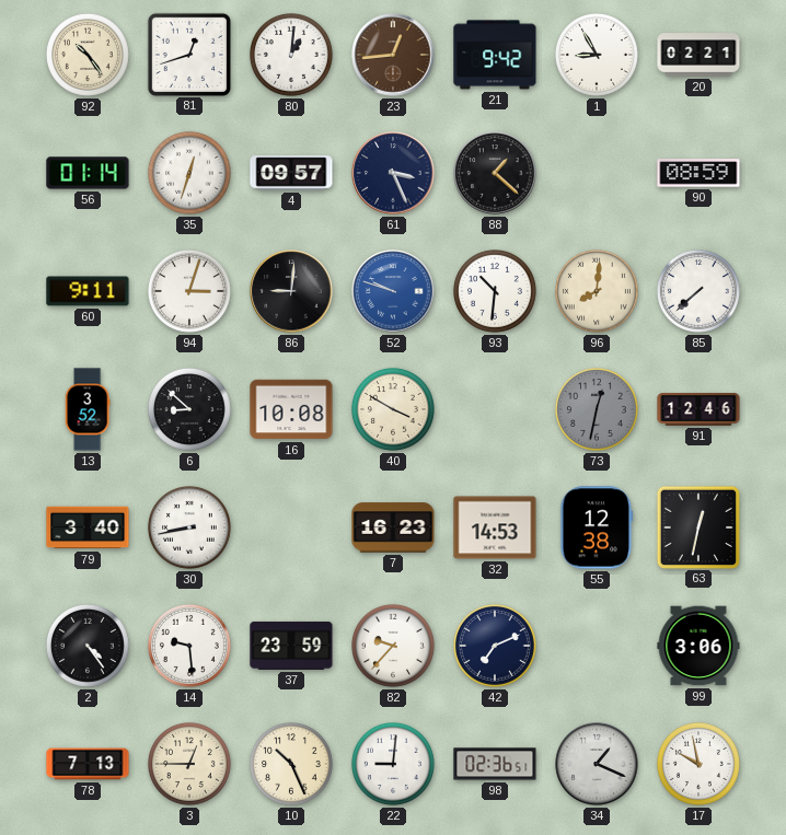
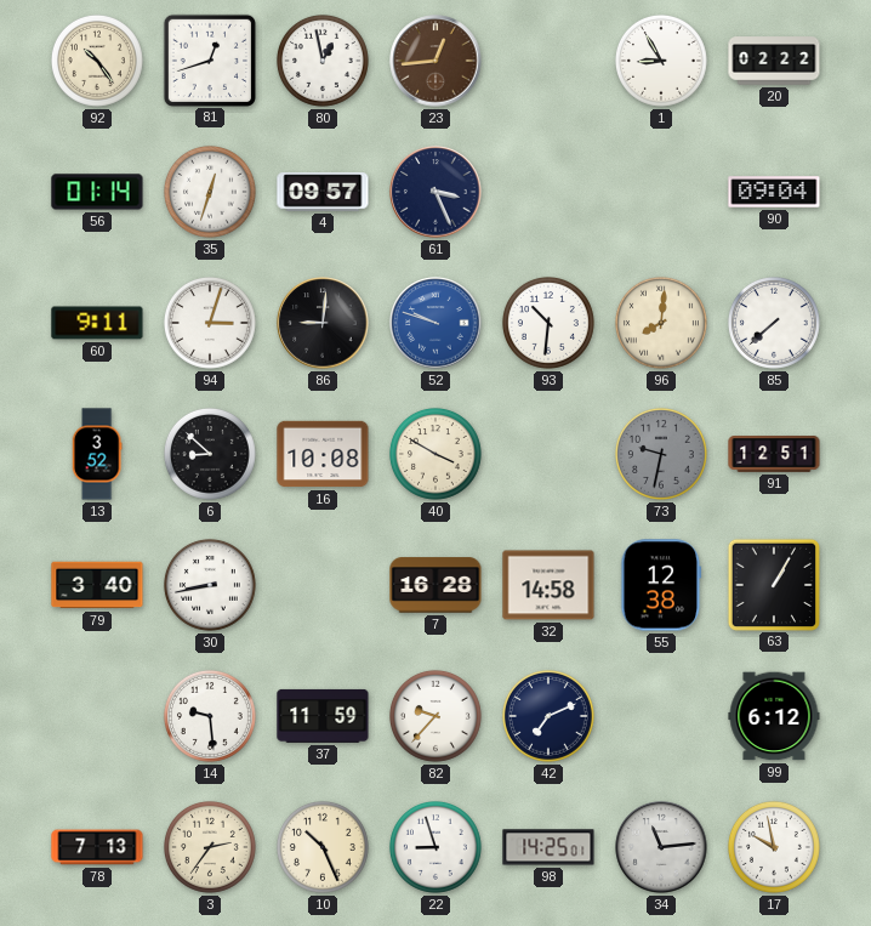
80: 1:01 -> 12:58 (323, 61)
21: 9:42 -> none (495, 55)
20: 02:21 -> 02:22 (774, 61)
88: 1:22 -> none (495, 173)
90: 08:59 -> 09:04 (774, 192)
73: 12:32 -> 9:32 (661, 454)
91: 12:46 -> 12:51 (774, 454)
7: 16:23 -> 16:28 (435, 585)
32: 14:53 -> 14:58 (548, 585)
63: 12:32 -> 1:05 (773, 584)
2: 4:24 -> none (88, 646)
37: 23:59 -> 11:59 (323, 716)
99: 3:06 -> 6:12 (774, 716)
3: 12:45 -> 2:36 (210, 847)
22: 9:01 -> 8:57 (435, 847)
98: 02:36 -> 14:25 (548, 847)
34: 1:19 -> 11:14 (661, 847)
